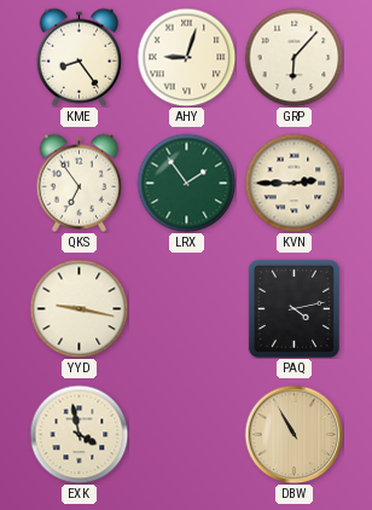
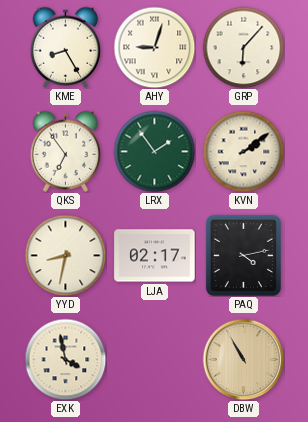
KME: 8:24 -> 8:25 (66, 47)
KVN: 2:45 -> 2:09 (243, 151)
YYD: 9:17 -> 8:32 (65, 255)
LJA: none -> 02:17 (155, 256)
